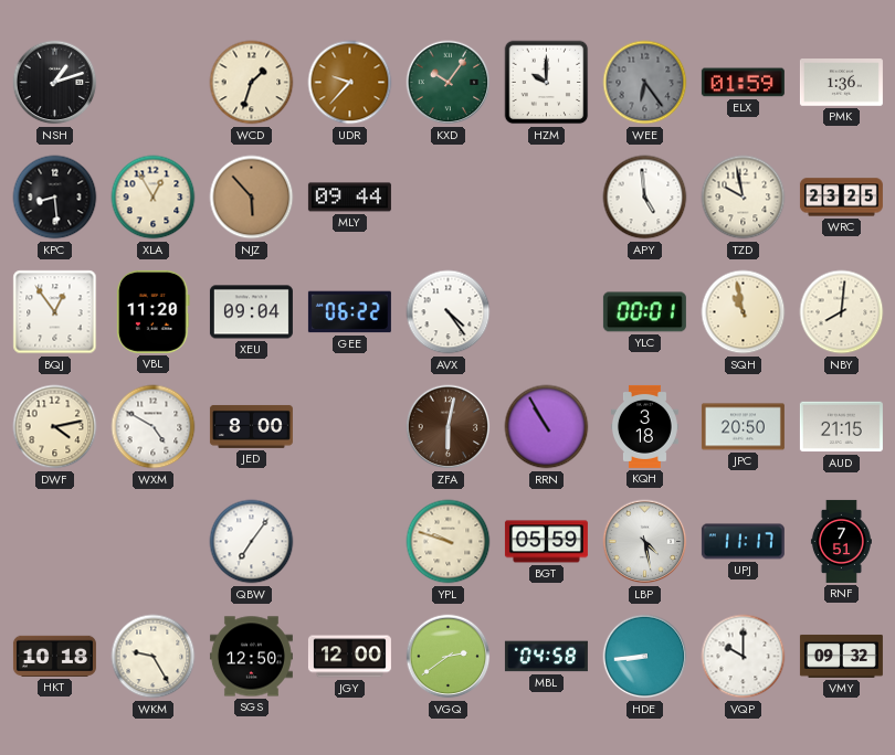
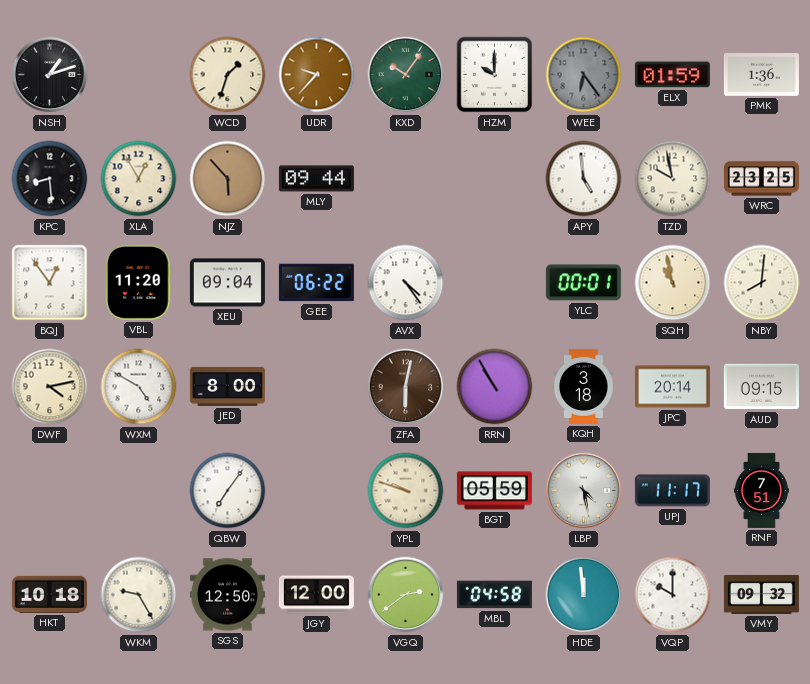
JPC: 20:50 -> 20:14 (672, 387)
AUD: 21:15 -> 09:15 (761, 387)
HDE: 8:44 -> 11:59 (584, 595)
